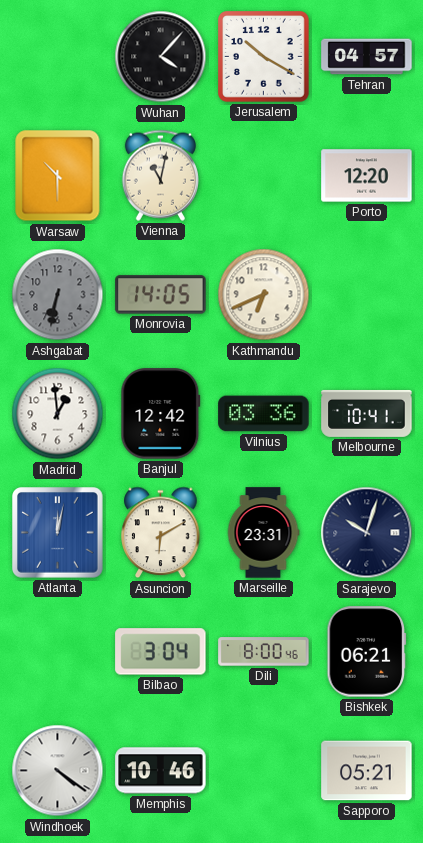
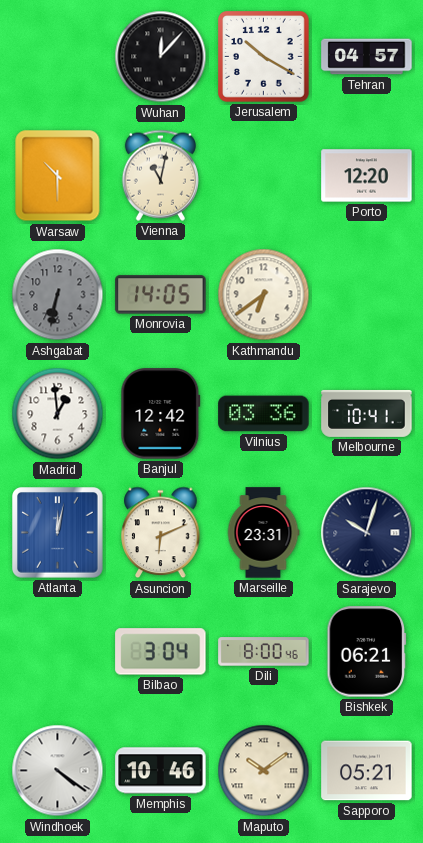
Wuhan: 4:07 -> 12:07 (161, 57)
Kathmandu: 6:41 -> 6:39 (264, 295)
Asuncion: 6:10 -> 6:11 (161, 533)
Maputo: none -> 10:09 (264, 771)
